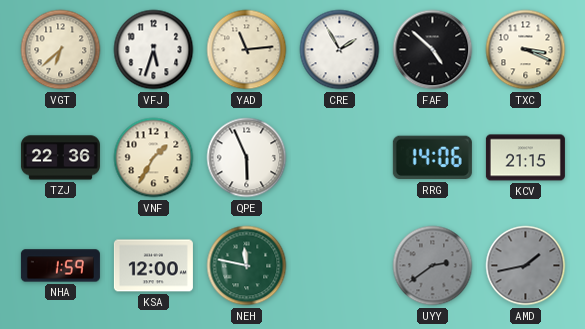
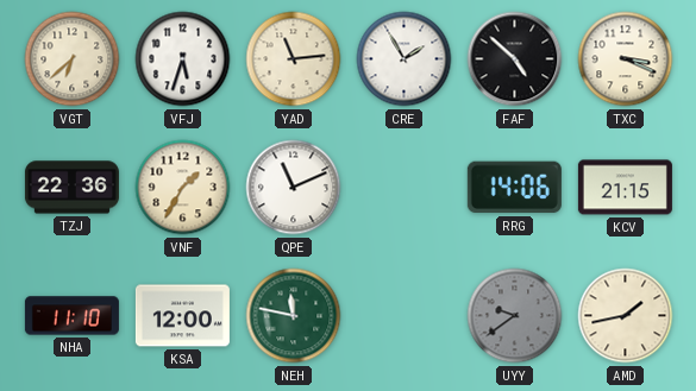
QPE: 5:56 -> 11:11 (294, 188)
NHA: 1:59 -> 11:10 (71, 316)
UYY: 2:39 -> 9:39 (515, 316)
AMD dial: grey -> cream (626, 316)
